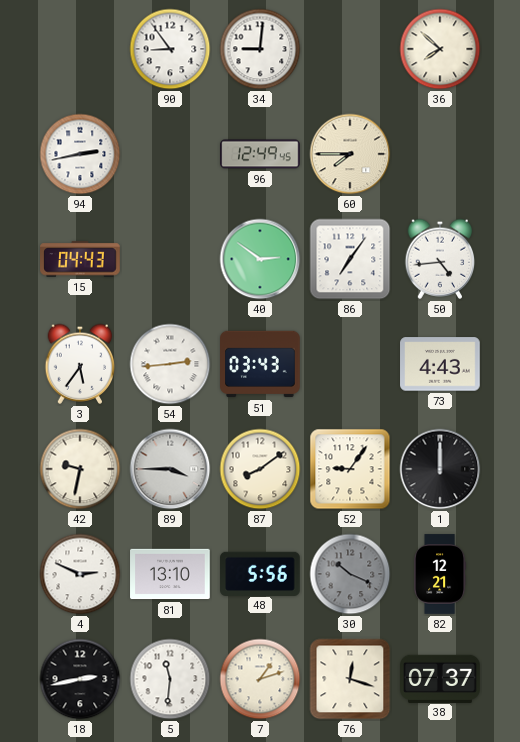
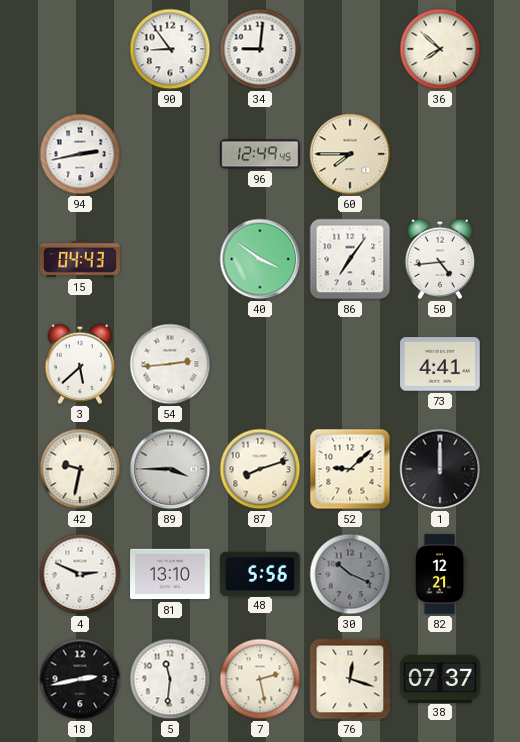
40: 2:51 -> 3:51 (260, 259)
3: 5:36 -> 5:38 (80, 364)
51: 03:43 -> none (260, 364)
73: 4:43 -> 4:41 (440, 364)
87: 8:09 -> 8:12 (260, 469)
52: 9:06 -> 9:08 (350, 469)
7: 1:12 -> 2:28 (260, 679)
